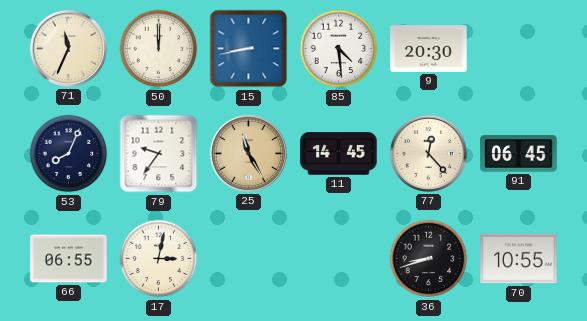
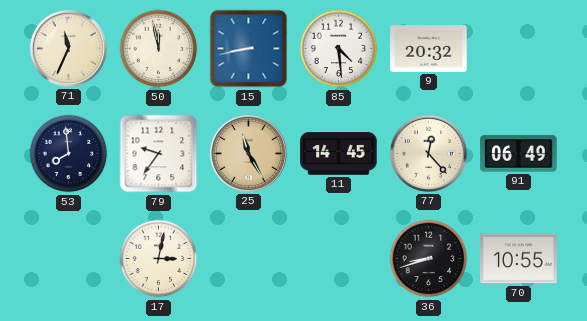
50: 12:00 -> 11:58 (159, 49)
9: 20:30 -> 20:32 (429, 49)
53: 8:04 -> 7:59 (69, 154)
91: 06:45 -> 06:49 (519, 154)
66: 06:55 -> none (69, 259)
